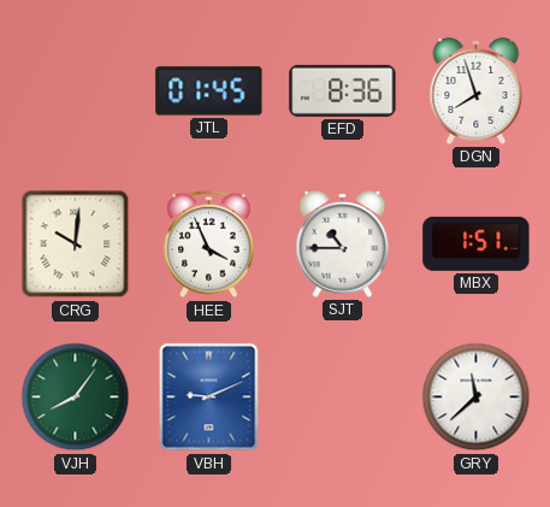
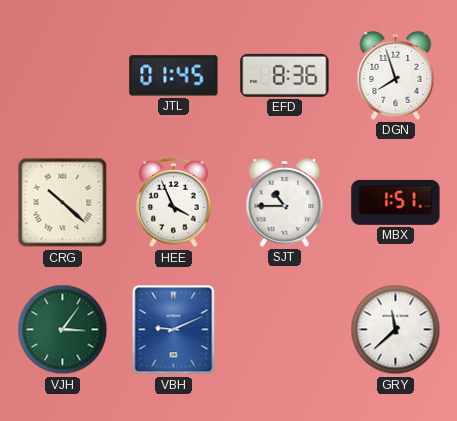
CRG: 10:01 -> 10:22 (63, 203)
VJH: 8:06 -> 3:06 (63, 330)
